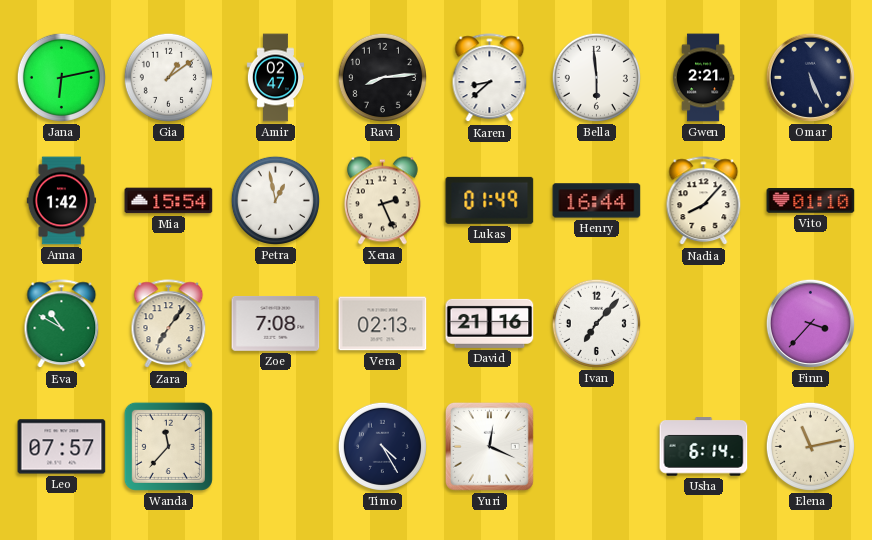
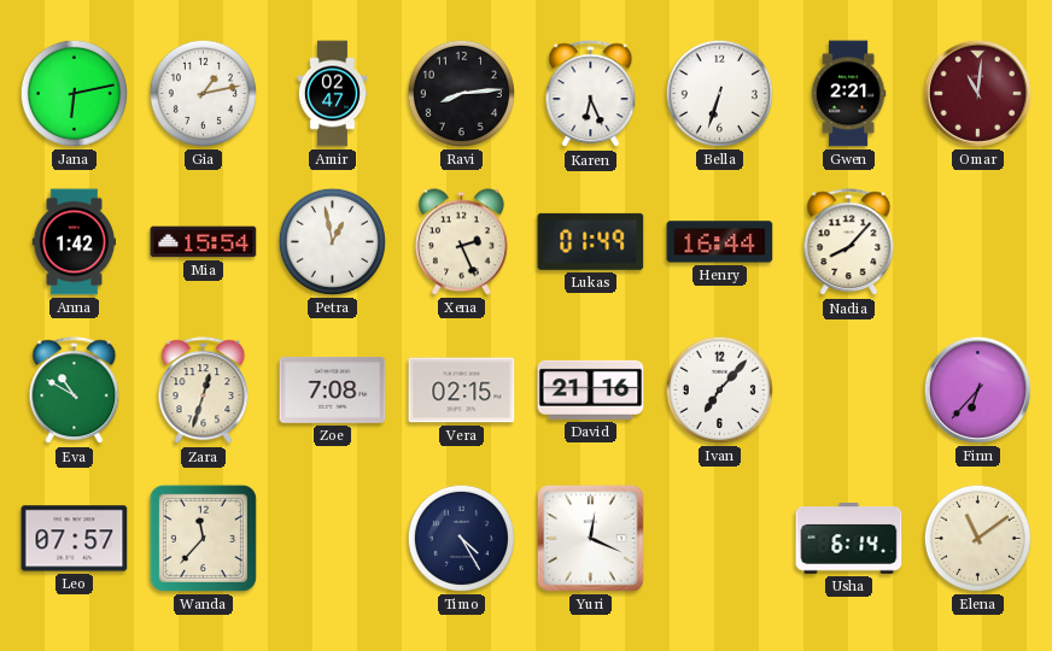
Gia: 1:09 -> 1:13 (203, 93)
Karen: 8:38 -> 6:26 (591, 94)
Bella: 5:59 -> 6:33 (719, 93)
Omar: 5:26 -> 11:01 (977, 93)
Omar dial: navy -> burgundy (977, 93)
Vito: 01:10 -> none (811, 201)
Zara: 7:06 -> 12:33 (204, 391)
Vera: 02:13 -> 02:15 (462, 391)
Finn: 3:37 -> 6:37 (977, 389)
Elena: 11:13 -> 11:09 (977, 538)
